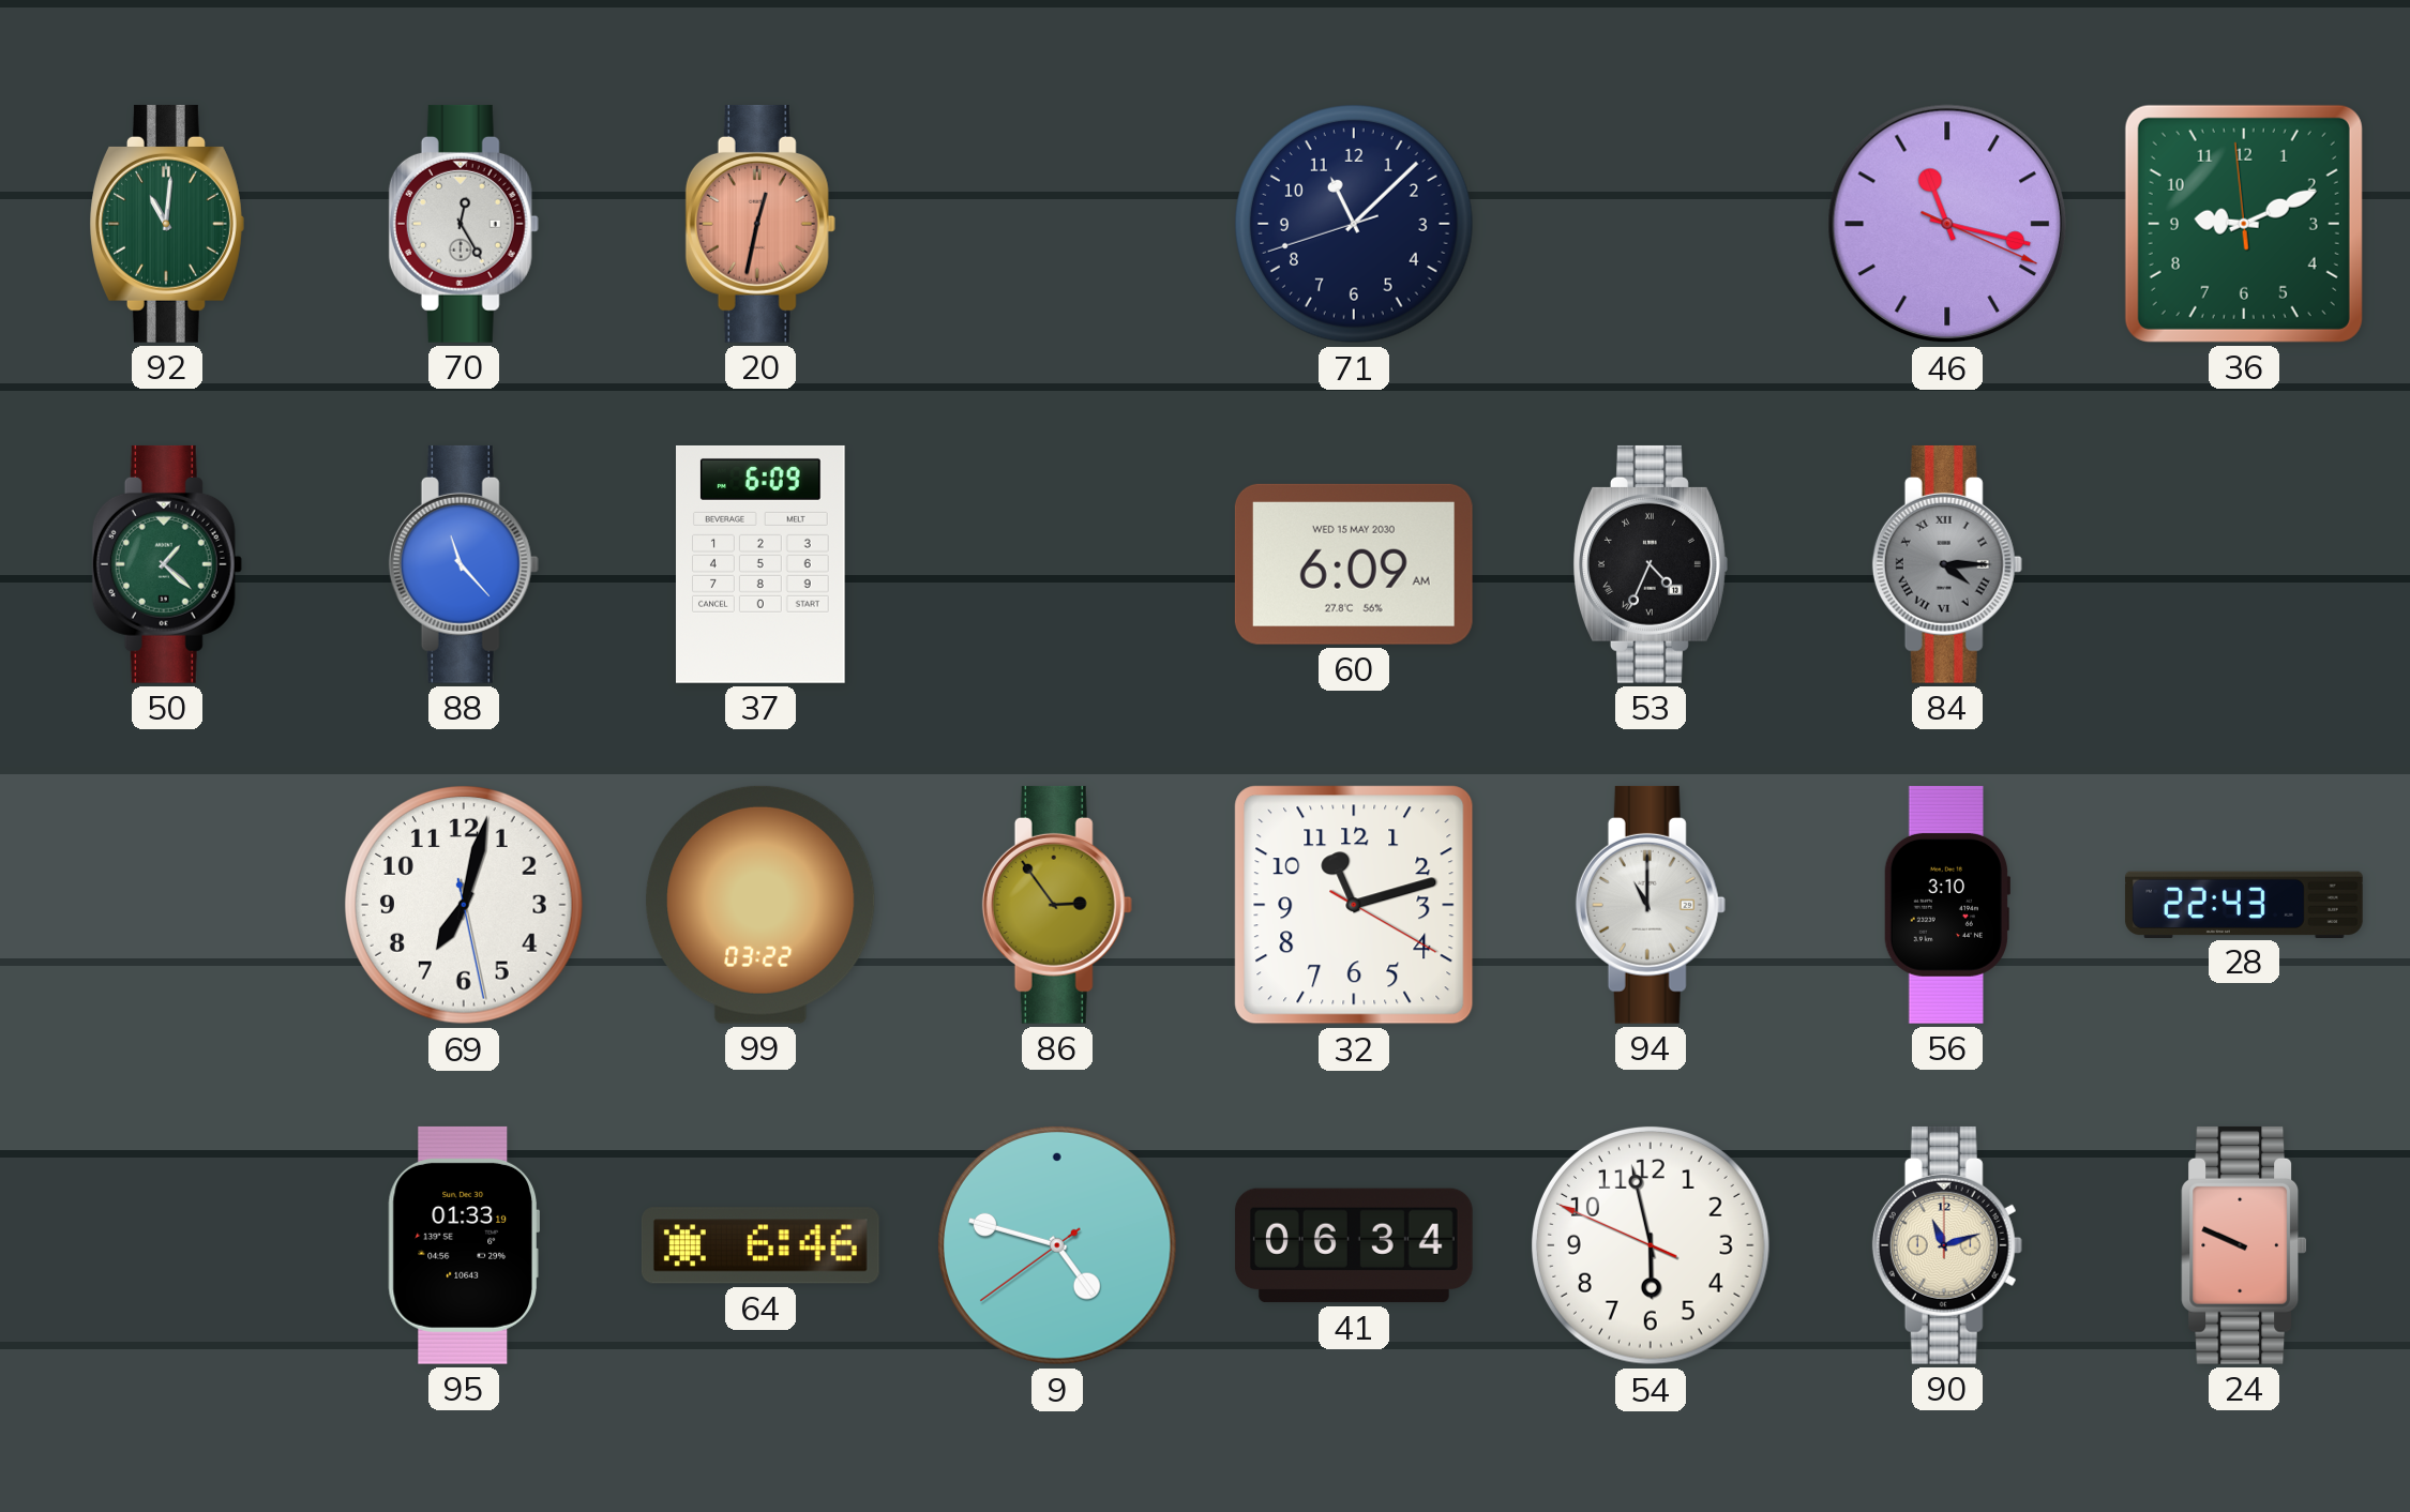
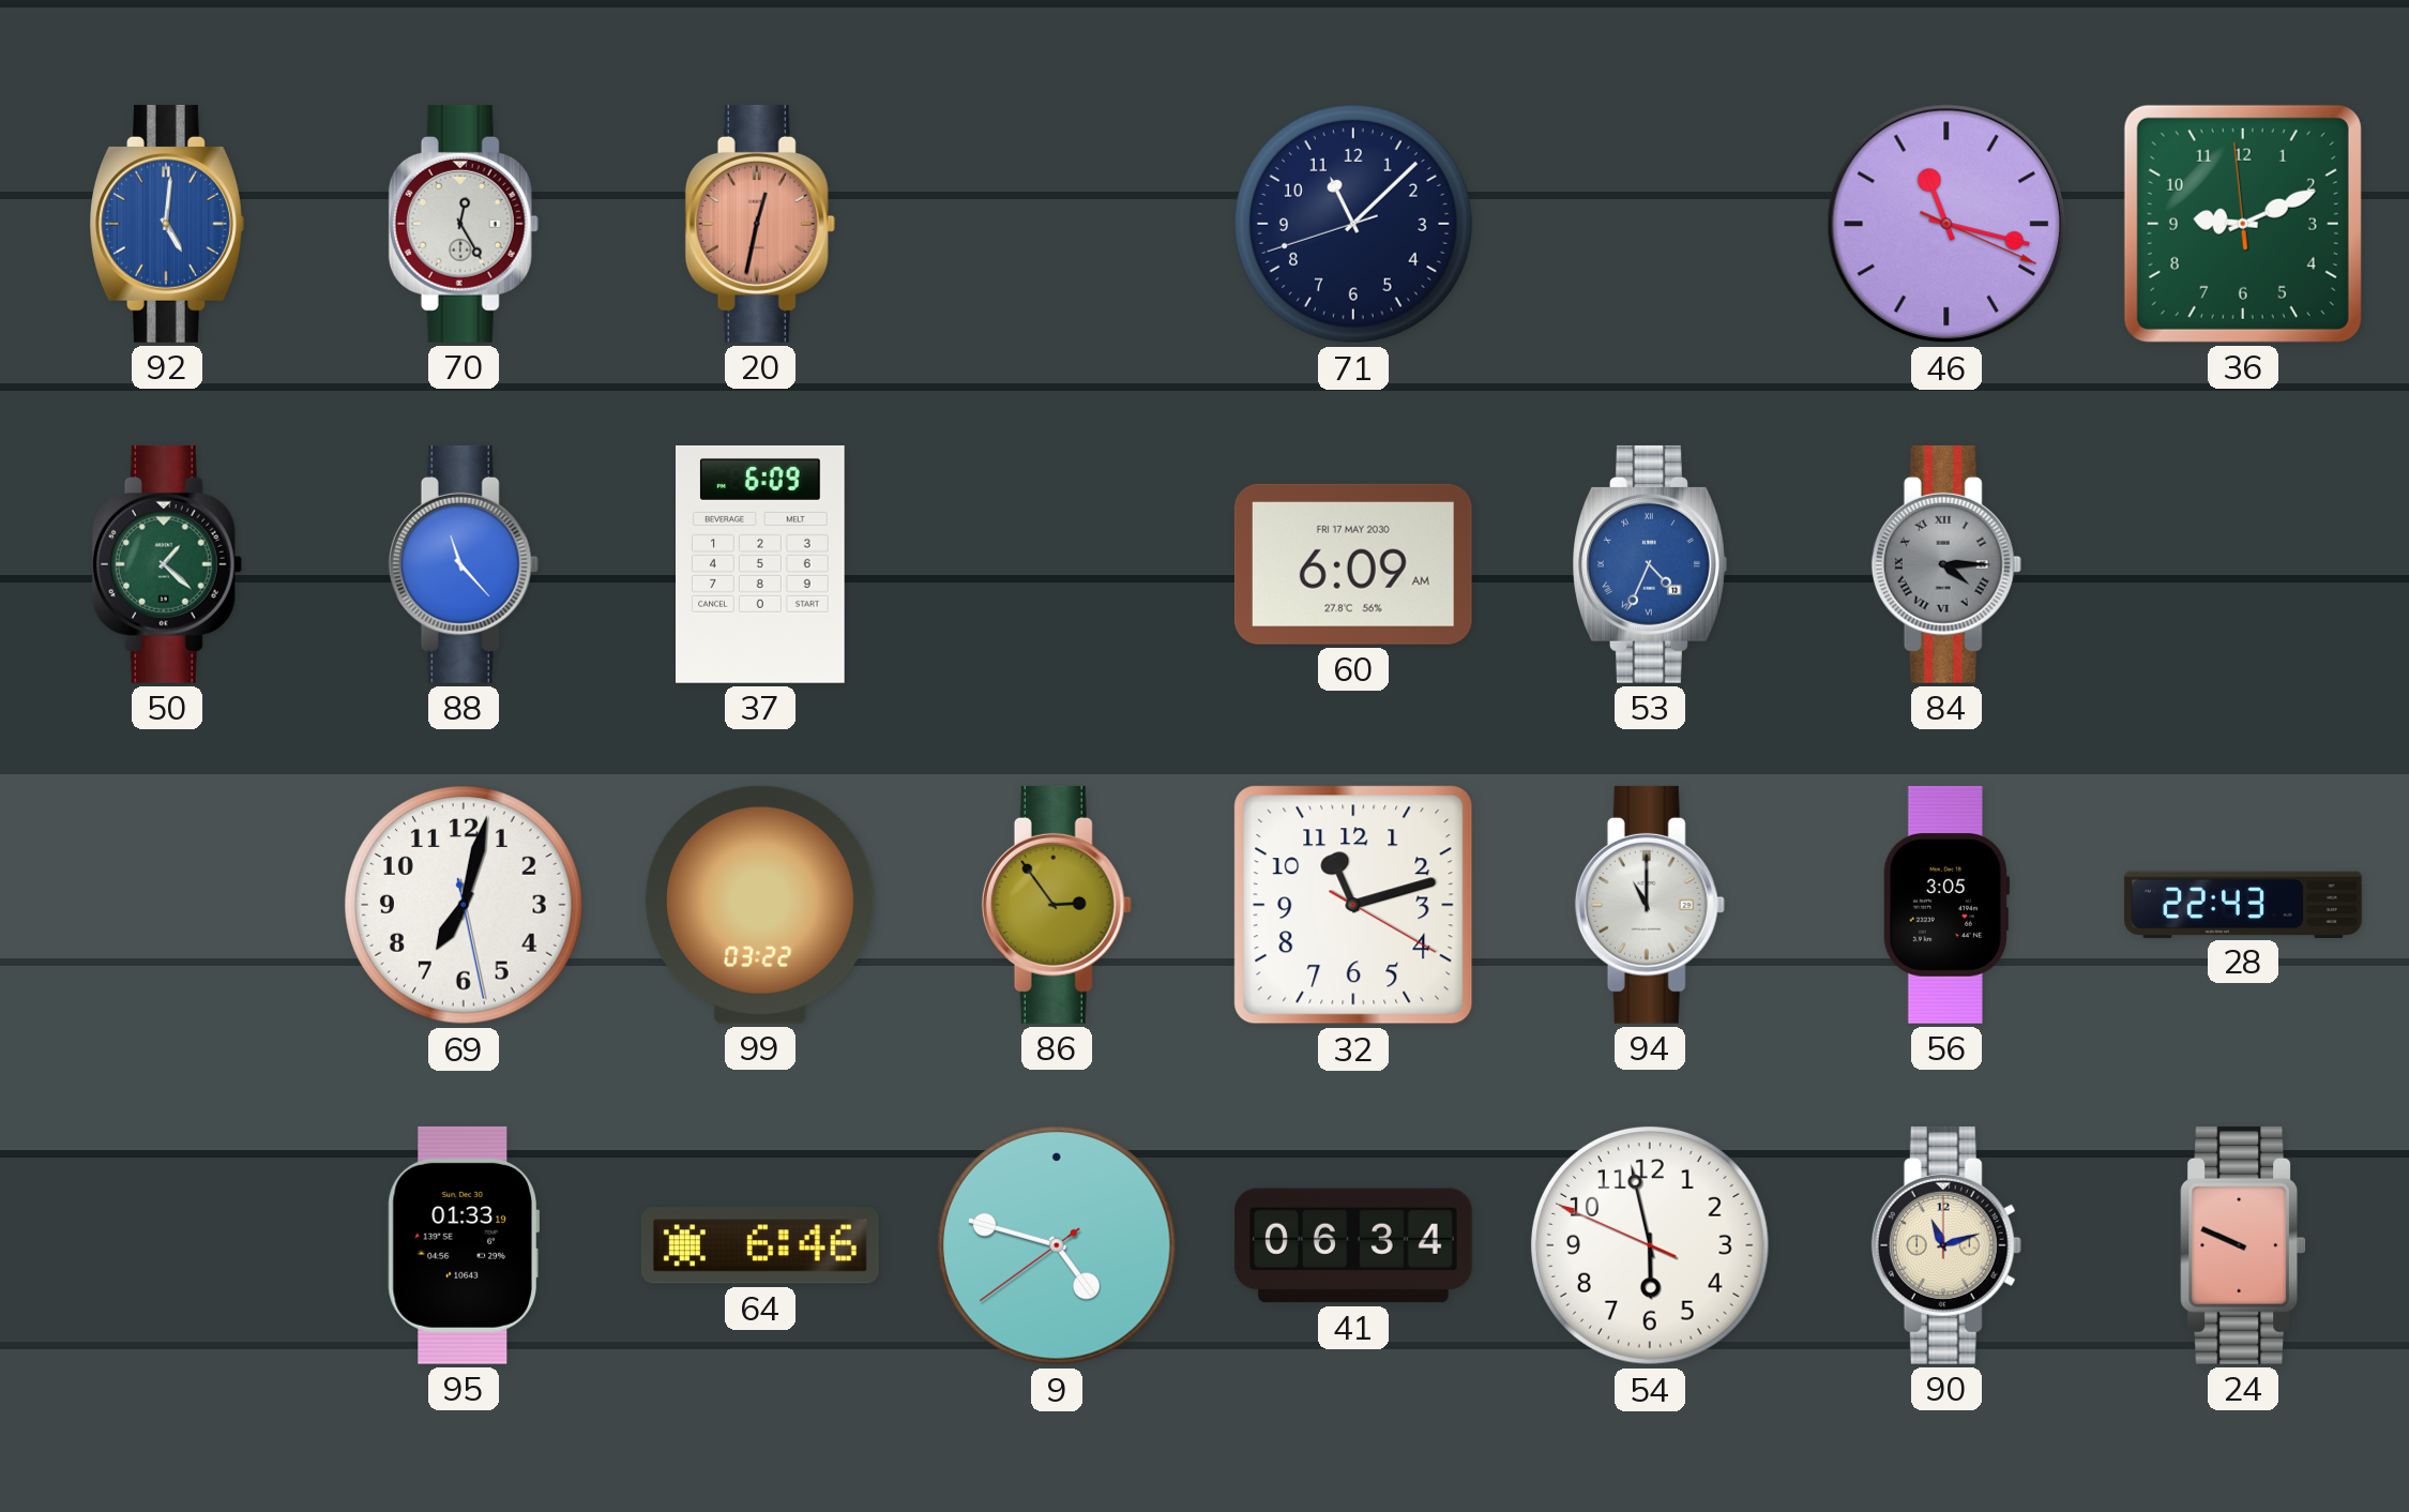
92: 11:01 -> 5:01 (167, 224)
92 dial: green -> blue (167, 224)
60 date: WED 15 MAY 2030 -> FRI 17 MAY 2030 (1353, 564)
53 dial: black -> blue (1650, 564)
56: 3:10 -> 3:05 (1945, 905)
